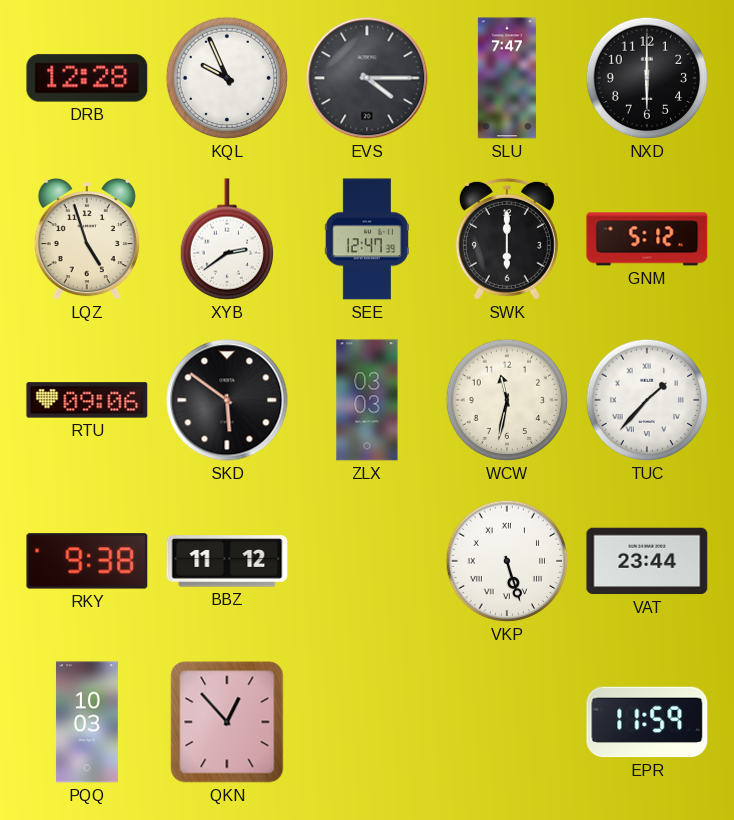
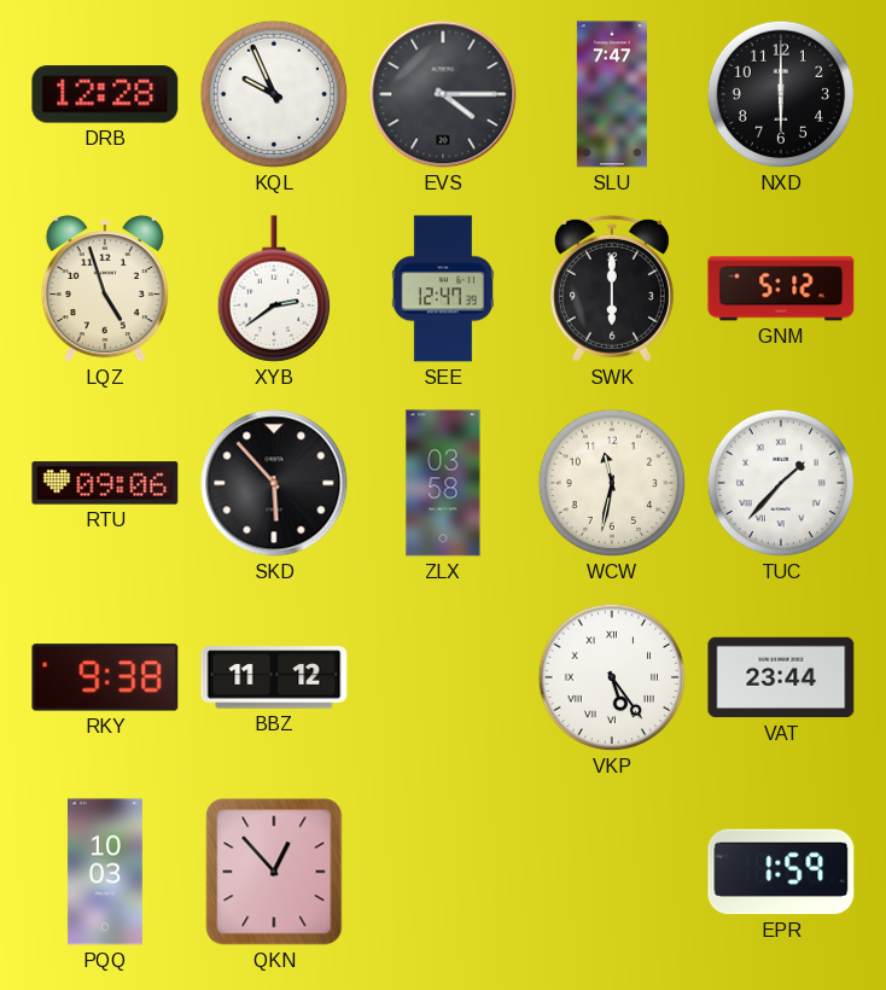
SKD: 5:51 -> 5:53 (274, 483)
ZLX: 03:03 -> 03:58 (443, 483)
VKP: 5:27 -> 5:24 (612, 677)
EPR: 11:59 -> 1:59 (781, 872)
